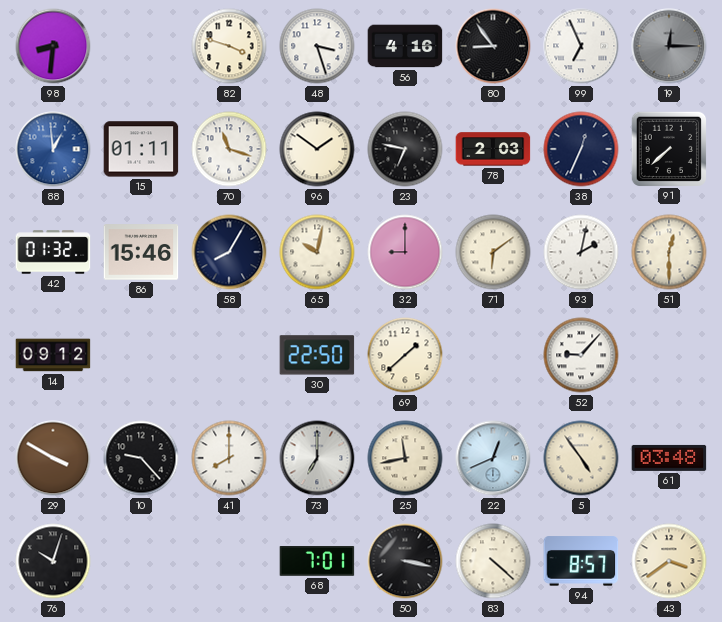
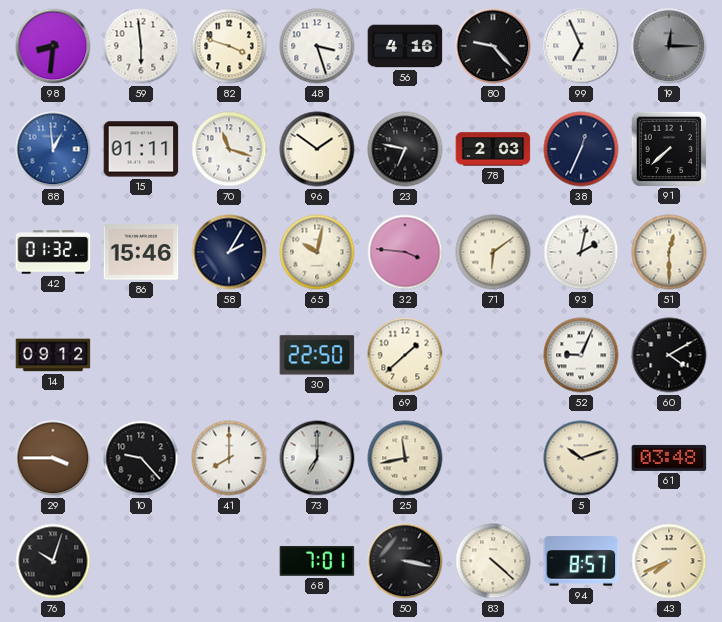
59: none -> 5:59 (141, 46)
80: 8:54 -> 9:23 (493, 46)
58: 8:05 -> 2:05 (229, 252)
32: 9:00 -> 3:46 (405, 252)
52: 9:07 -> 9:04 (581, 355)
60: none -> 4:10 (669, 355)
29: 3:50 -> 3:45 (53, 458)
22: 12:41 -> none (493, 458)
5: 4:54 -> 10:12 (581, 458)
43: 3:39 -> 7:41 (669, 561)
